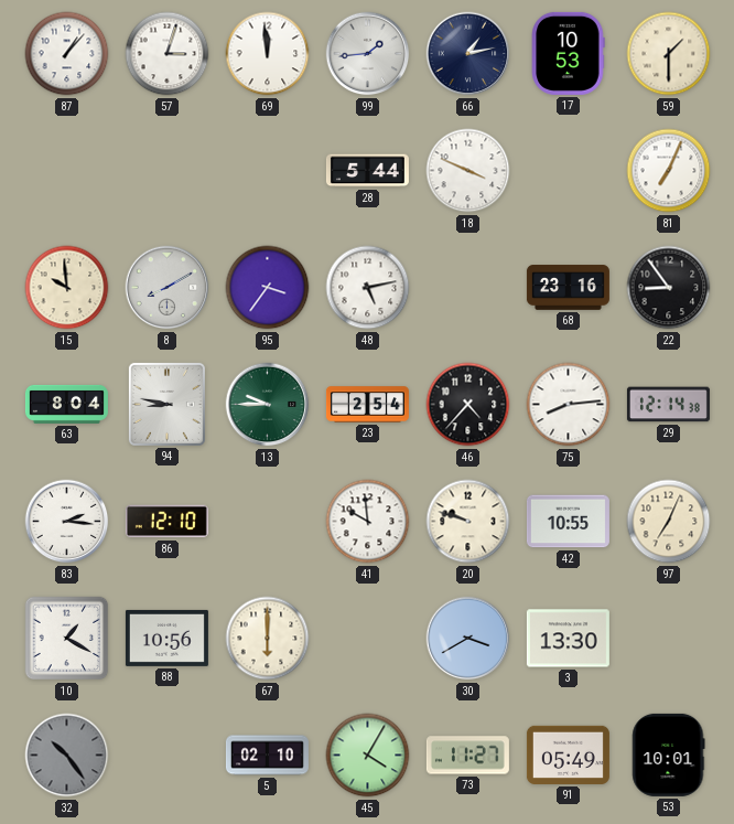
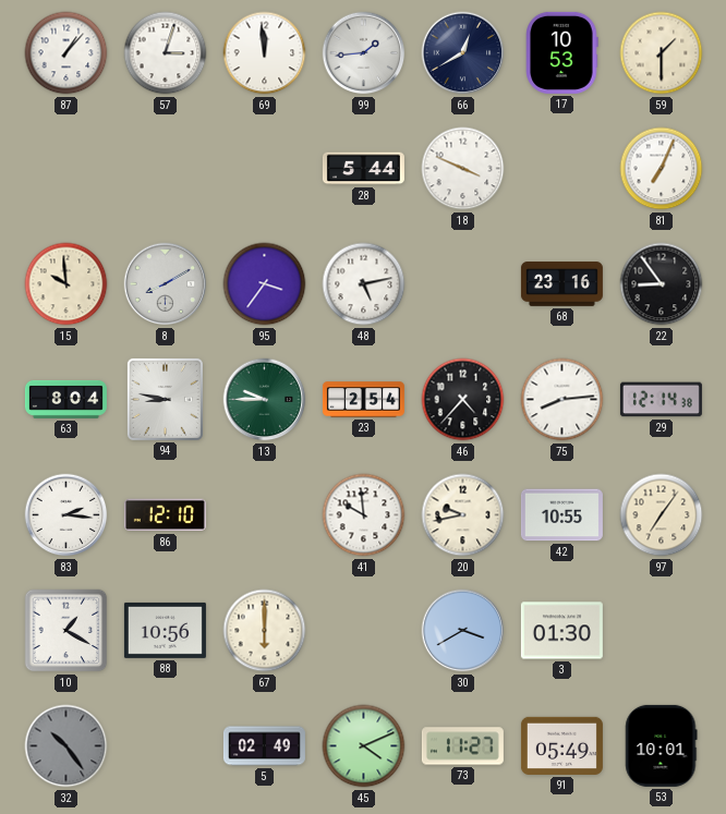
66: 1:13 -> 12:40 (463, 53)
20: 9:48 -> 9:43 (463, 515)
97: 7:04 -> 7:06 (662, 515)
3: 13:30 -> 01:30 (561, 631)
5: 02:10 -> 02:49 (264, 746)
45: 4:05 -> 4:11 (364, 746)
